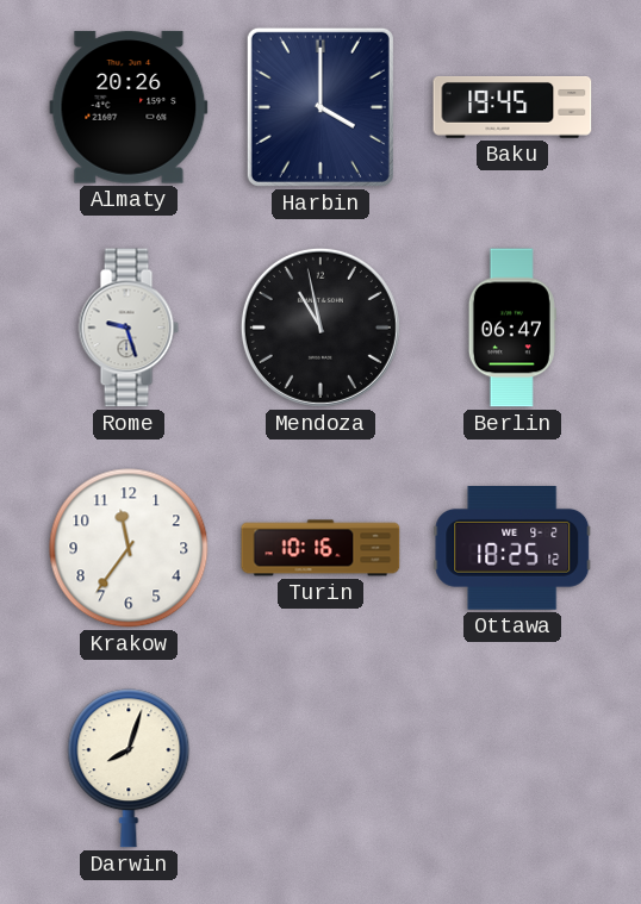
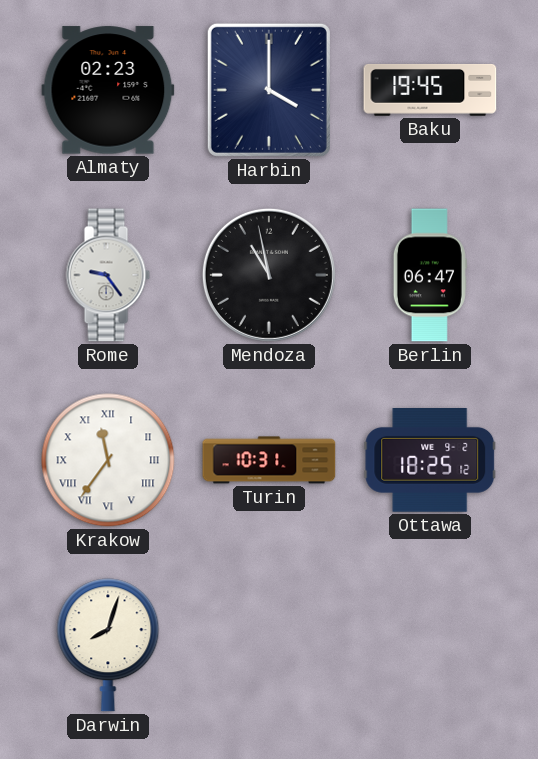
Almaty: 20:26 -> 02:23 (108, 90)
Rome: 9:27 -> 9:24 (108, 275)
Krakow numerals: Arabic -> Roman (108, 460)
Turin: 10:16 -> 10:31 (269, 460)
